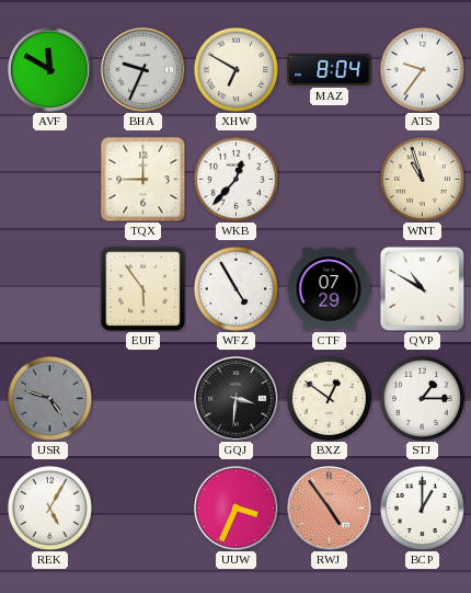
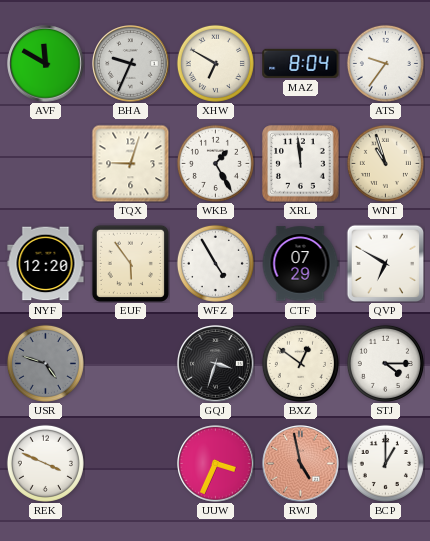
TQX: 9:00 -> 9:03 (130, 163)
WKB: 12:37 -> 1:25 (215, 163)
XRL: none -> 11:59 (301, 164)
NYF: none -> 12:20 (46, 264)
QVP: 10:50 -> 6:50 (385, 263)
GQJ: 3:31 -> 3:33 (216, 364)
STJ: 1:15 -> 4:15 (385, 363)
REK: 5:05 -> 3:49 (45, 463)
RWJ: 4:54 -> 4:58 (301, 464)
